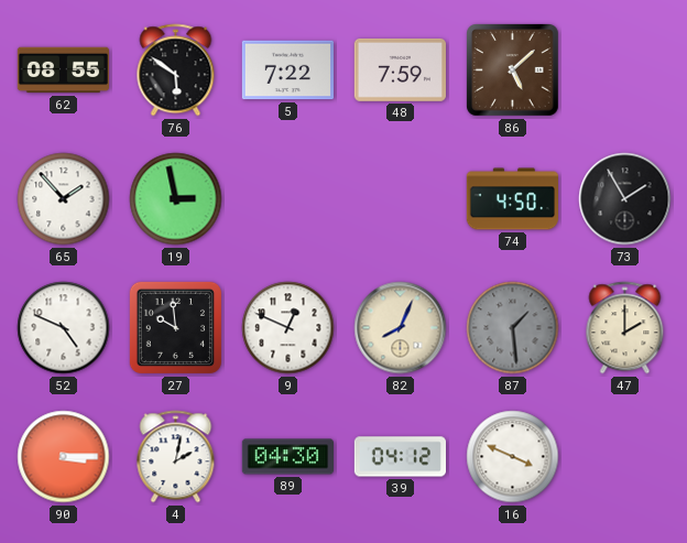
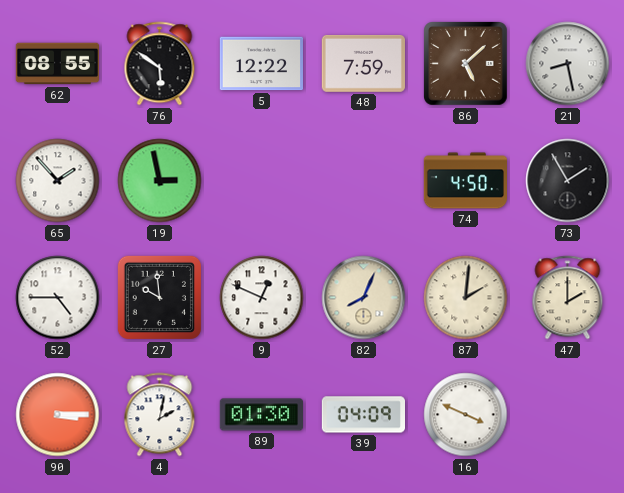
5: 7:22 -> 12:22 (261, 64)
21: none -> 8:28 (568, 64)
52: 4:49 -> 4:45 (58, 298)
87: 1:29 -> 2:01 (466, 298)
87 dial: grey -> cream (466, 298)
89: 04:30 -> 01:30 (261, 415)
39: 04:12 -> 04:09 (363, 415)
